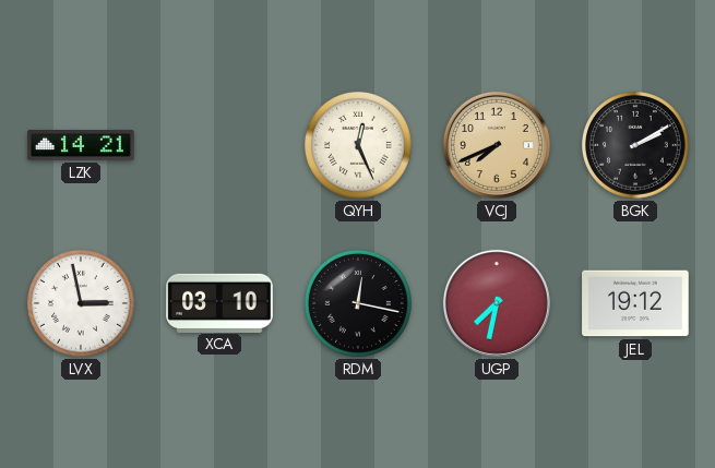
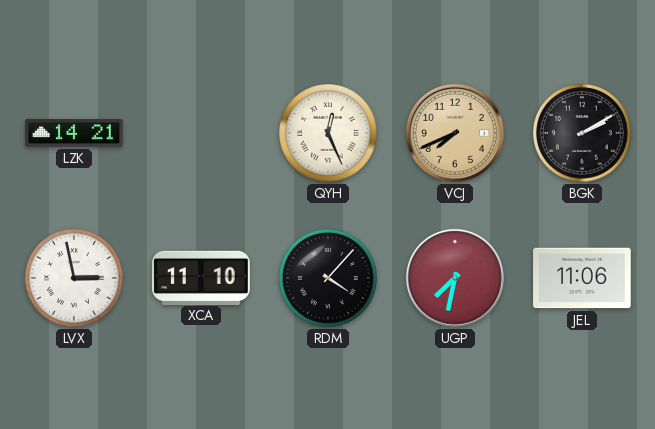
XCA: 03:10 -> 11:10 (201, 277)
RDM: 12:17 -> 4:07 (328, 279)
JEL: 19:12 -> 11:06 (582, 278)
